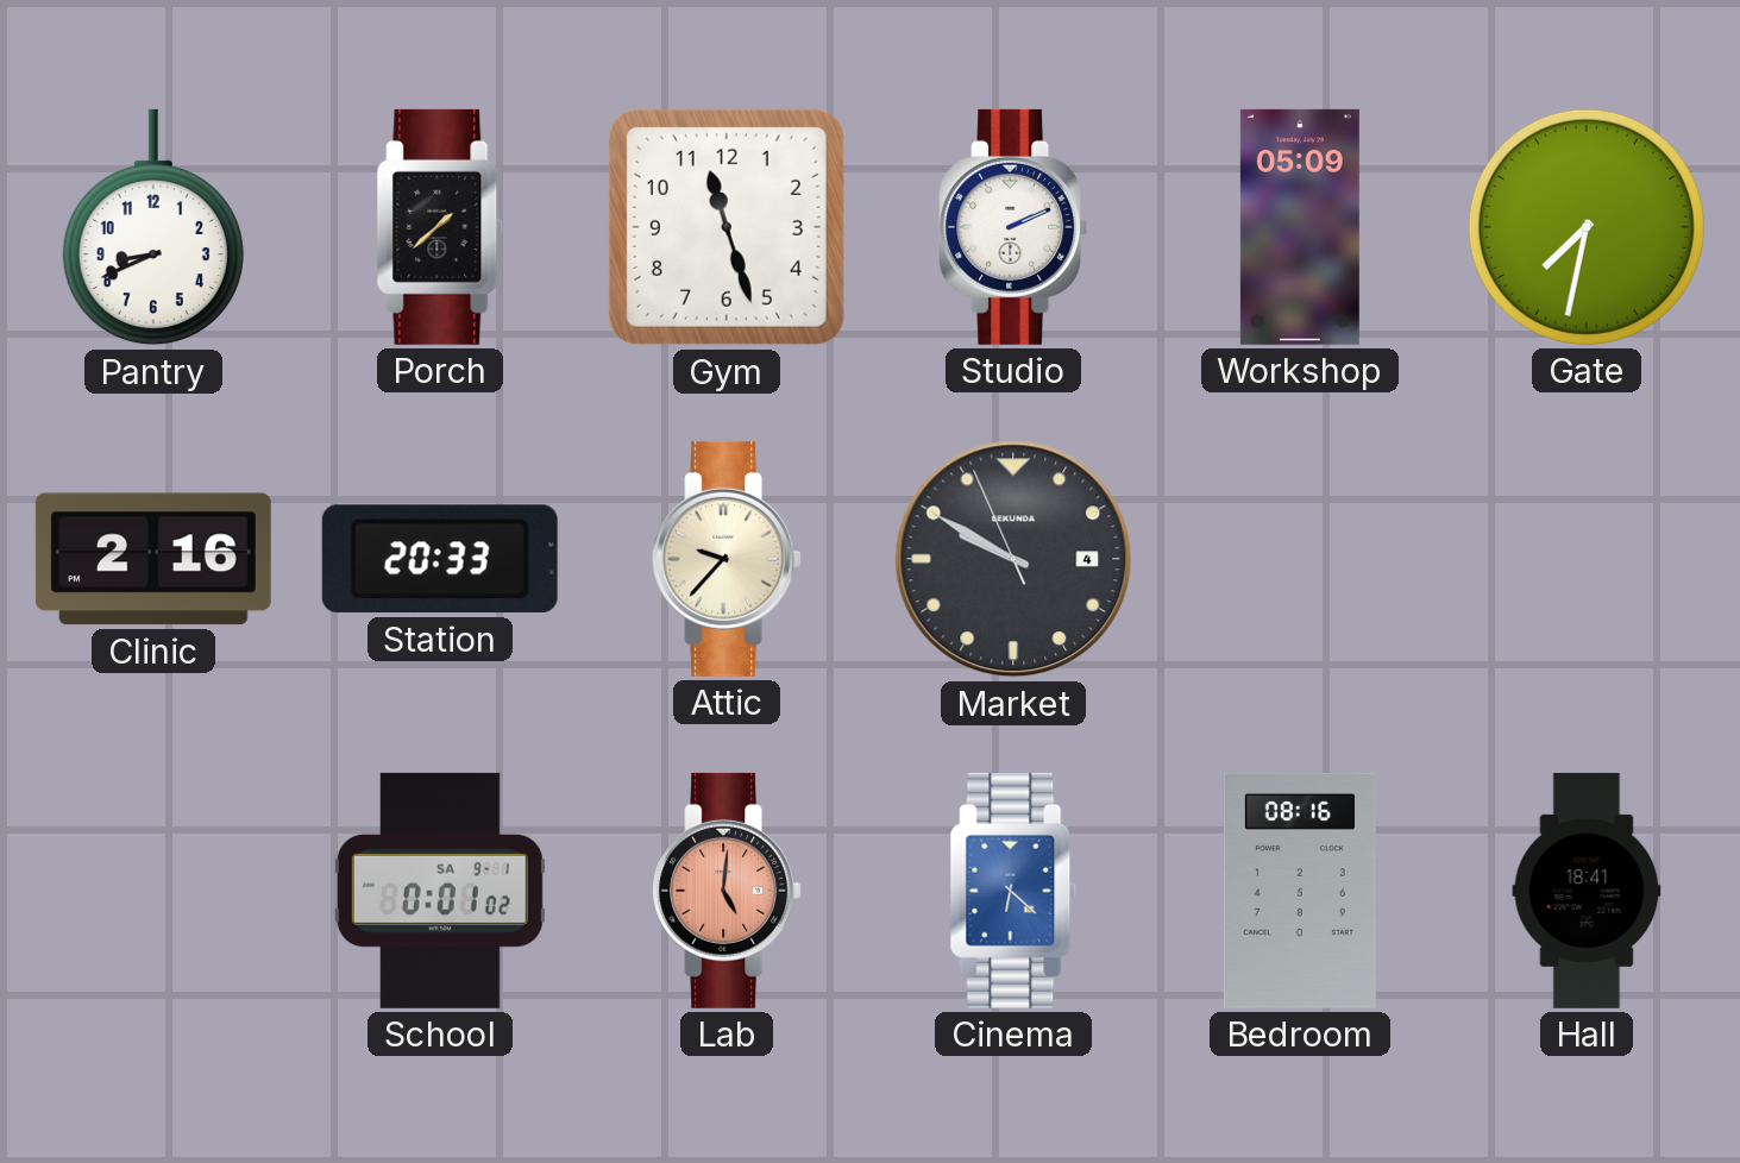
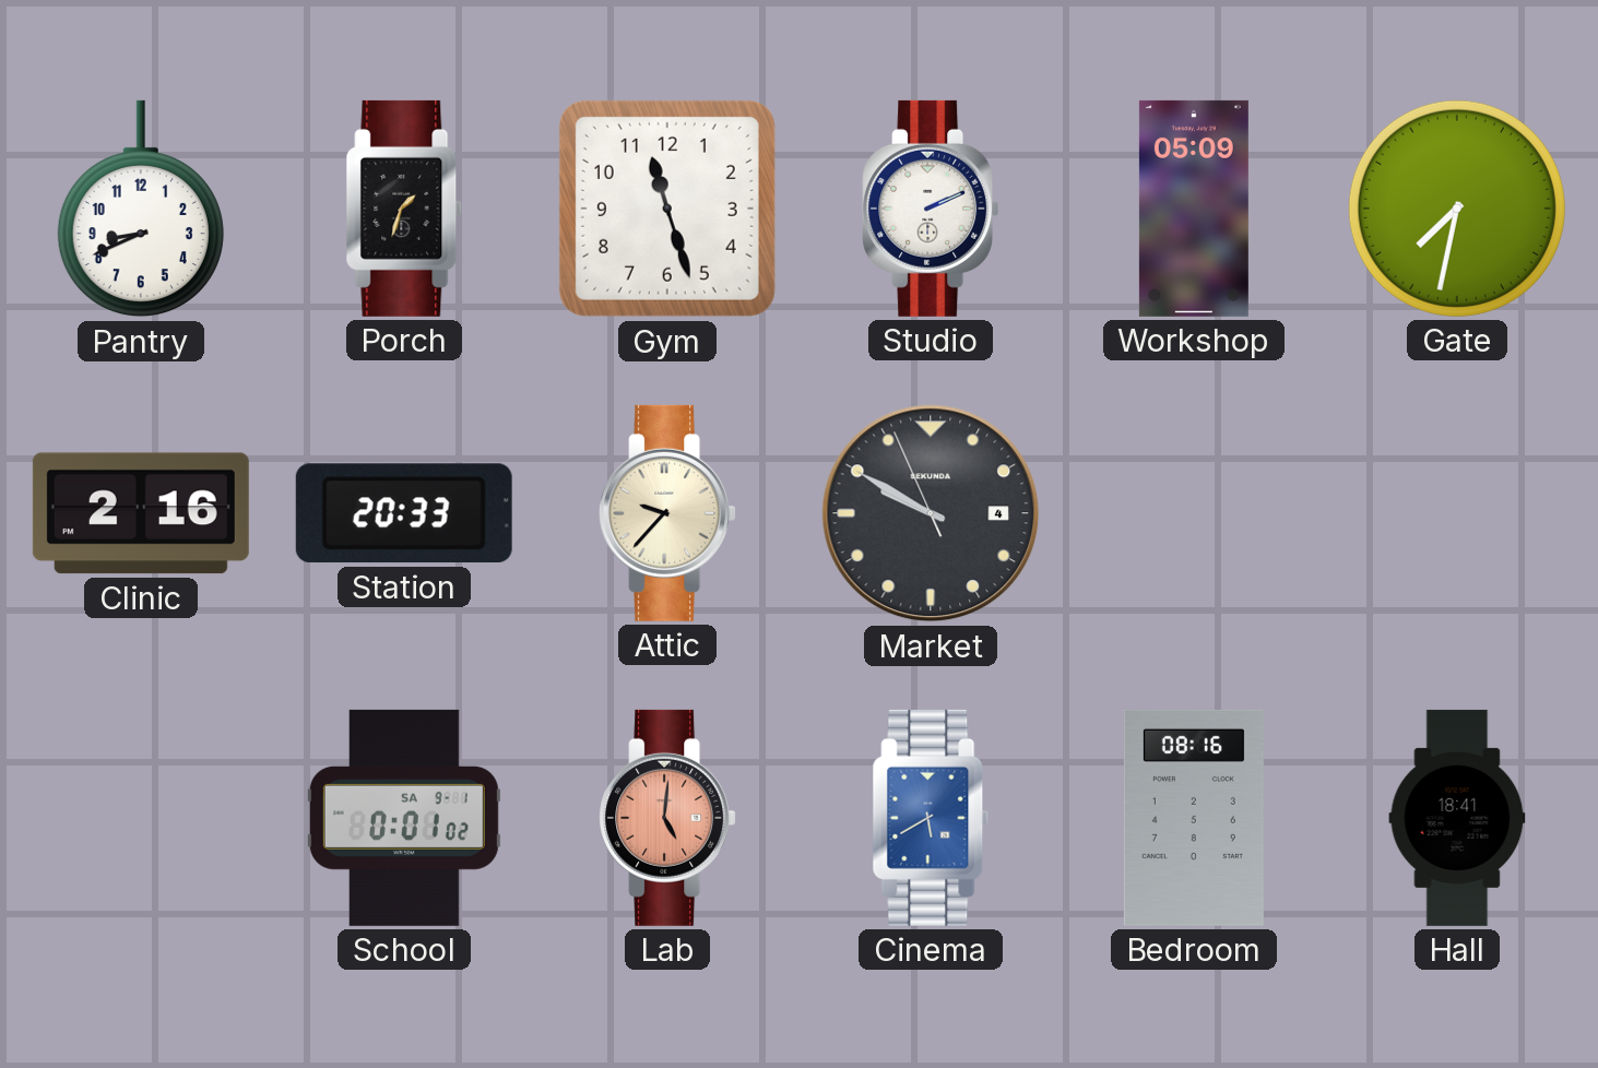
Porch: 1:38 -> 1:33 (404, 209)
Cinema: 6:22 -> 5:40 (931, 818)
